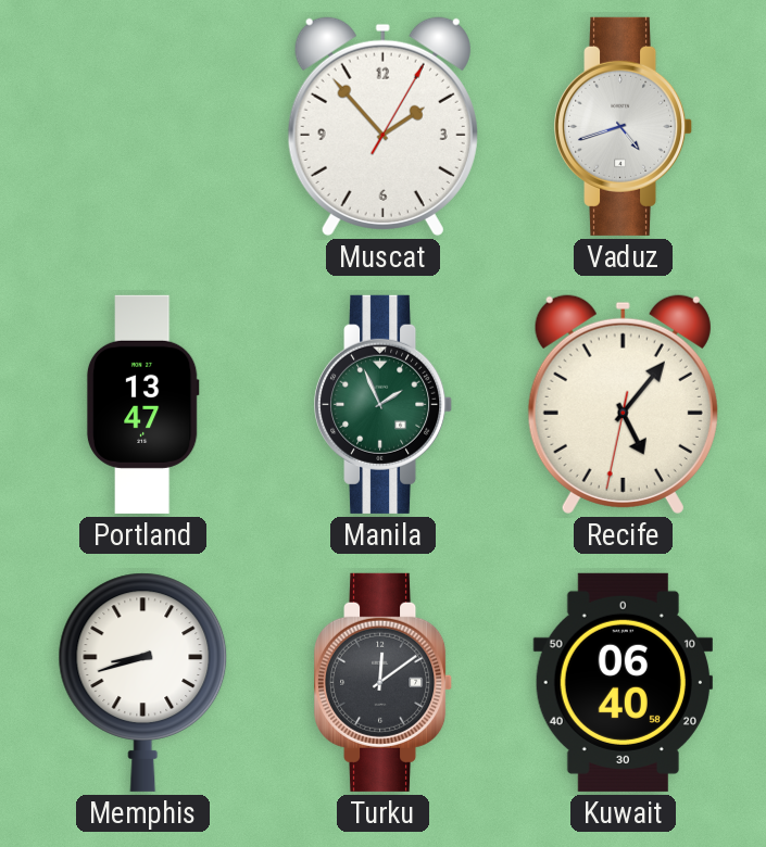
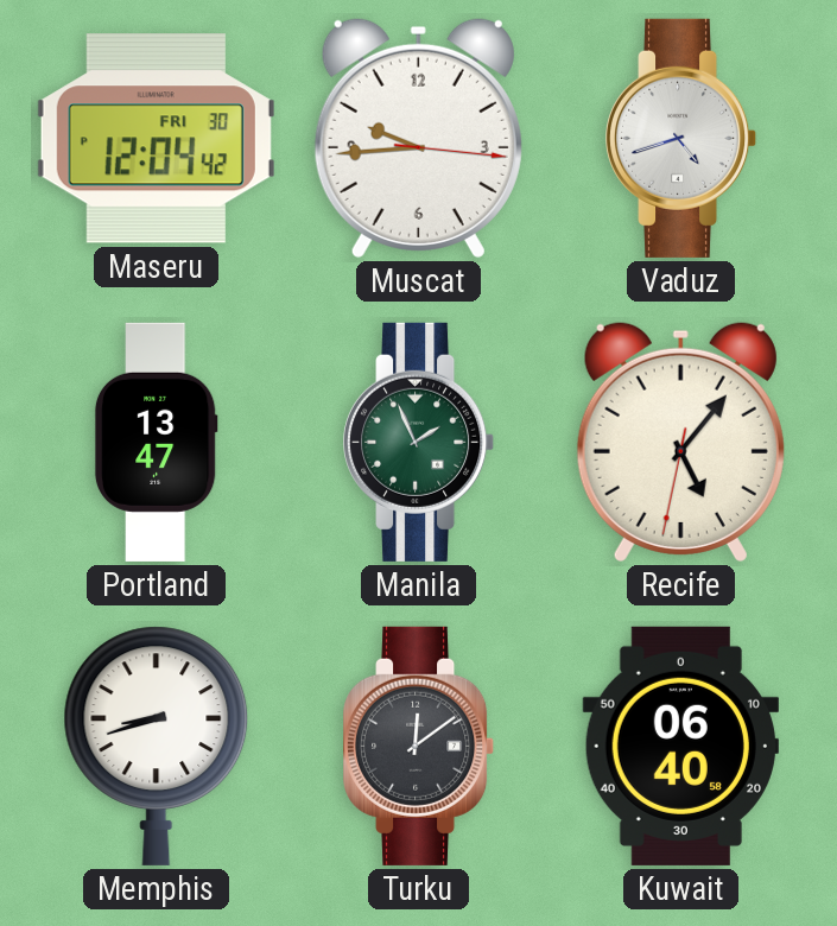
Maseru: none -> 12:04 (156, 139)
Muscat: 1:53 -> 9:44 (418, 138)
